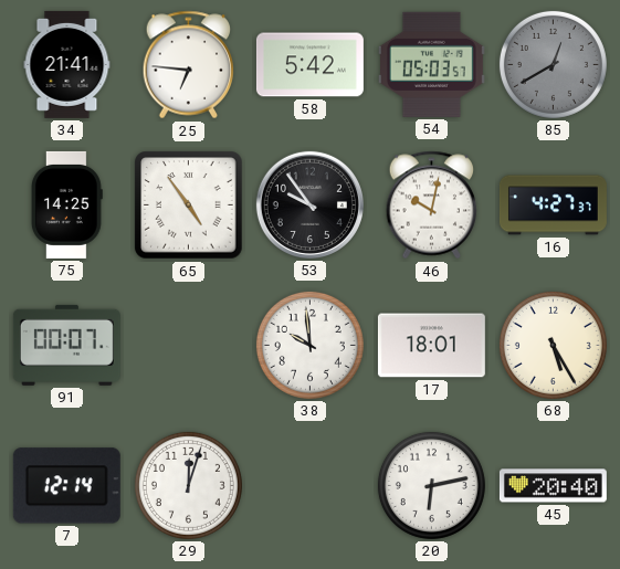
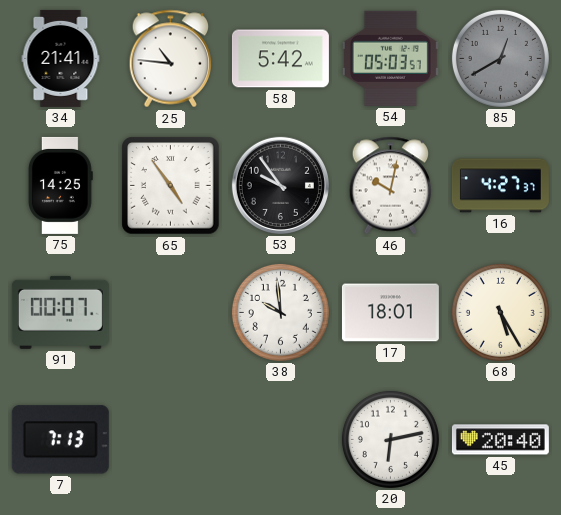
25: 6:46 -> 10:46 (171, 59)
7: 12:14 -> 7:13 (60, 440)
29: 12:03 -> none (188, 485)
